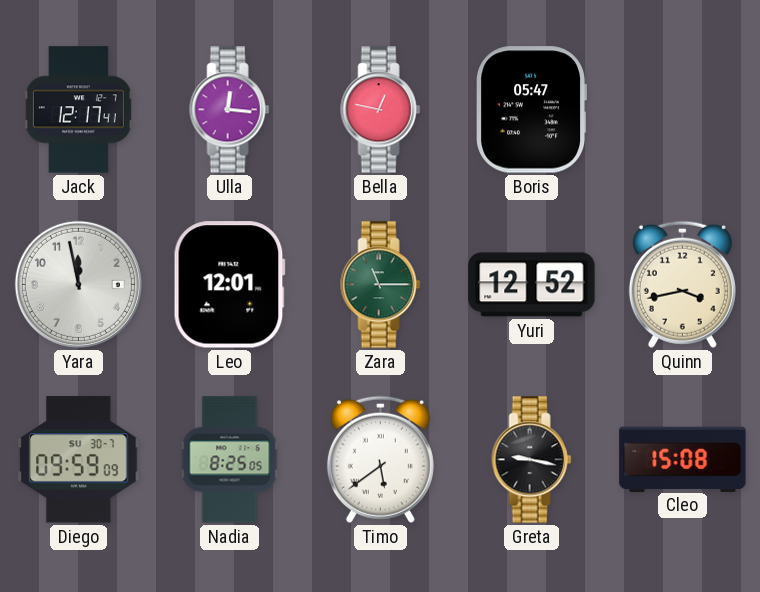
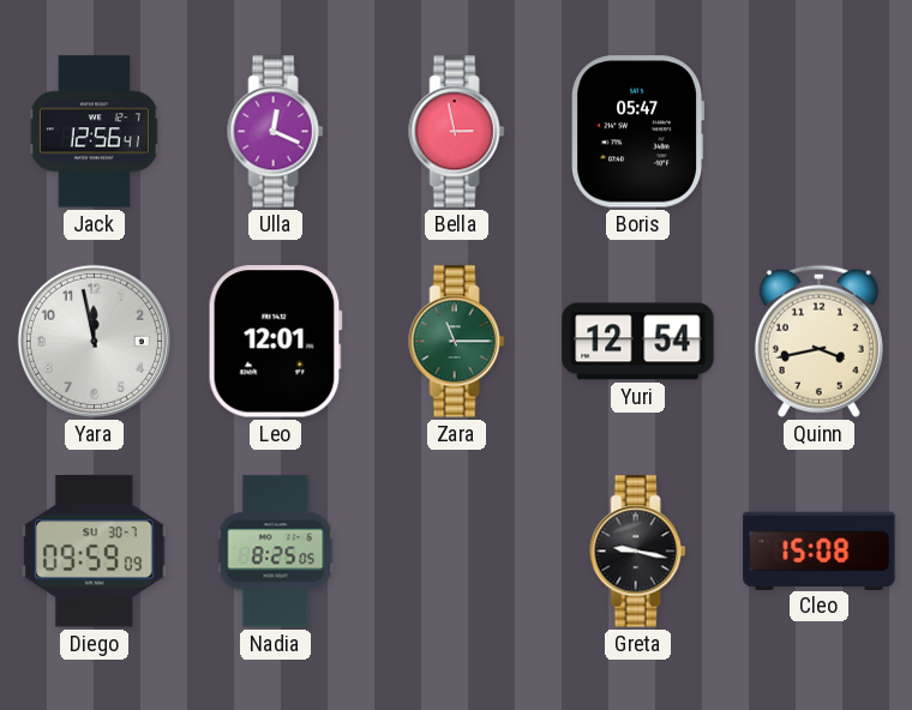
Jack: 12:17 -> 12:56 (94, 132)
Ulla: 12:16 -> 12:19 (276, 132)
Bella: 12:47 -> 2:58 (457, 132)
Yuri: 12:52 -> 12:54 (638, 342)
Timo: 5:39 -> none (380, 459)
